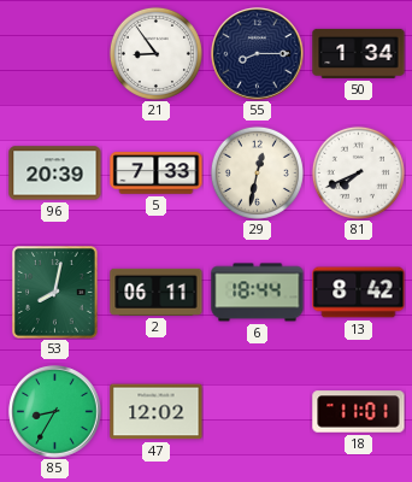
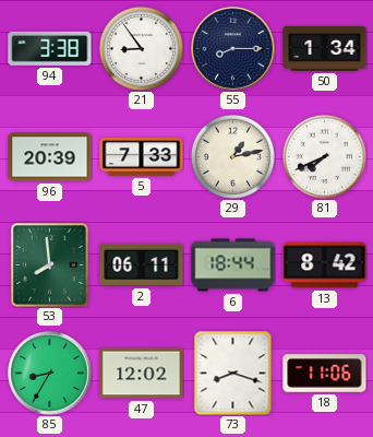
94: none -> 3:38 (50, 48)
29: 12:32 -> 1:13 (232, 156)
53: 8:02 -> 7:59 (50, 265)
73: none -> 8:18 (233, 373)
18: 11:01 -> 11:06 (325, 374)
